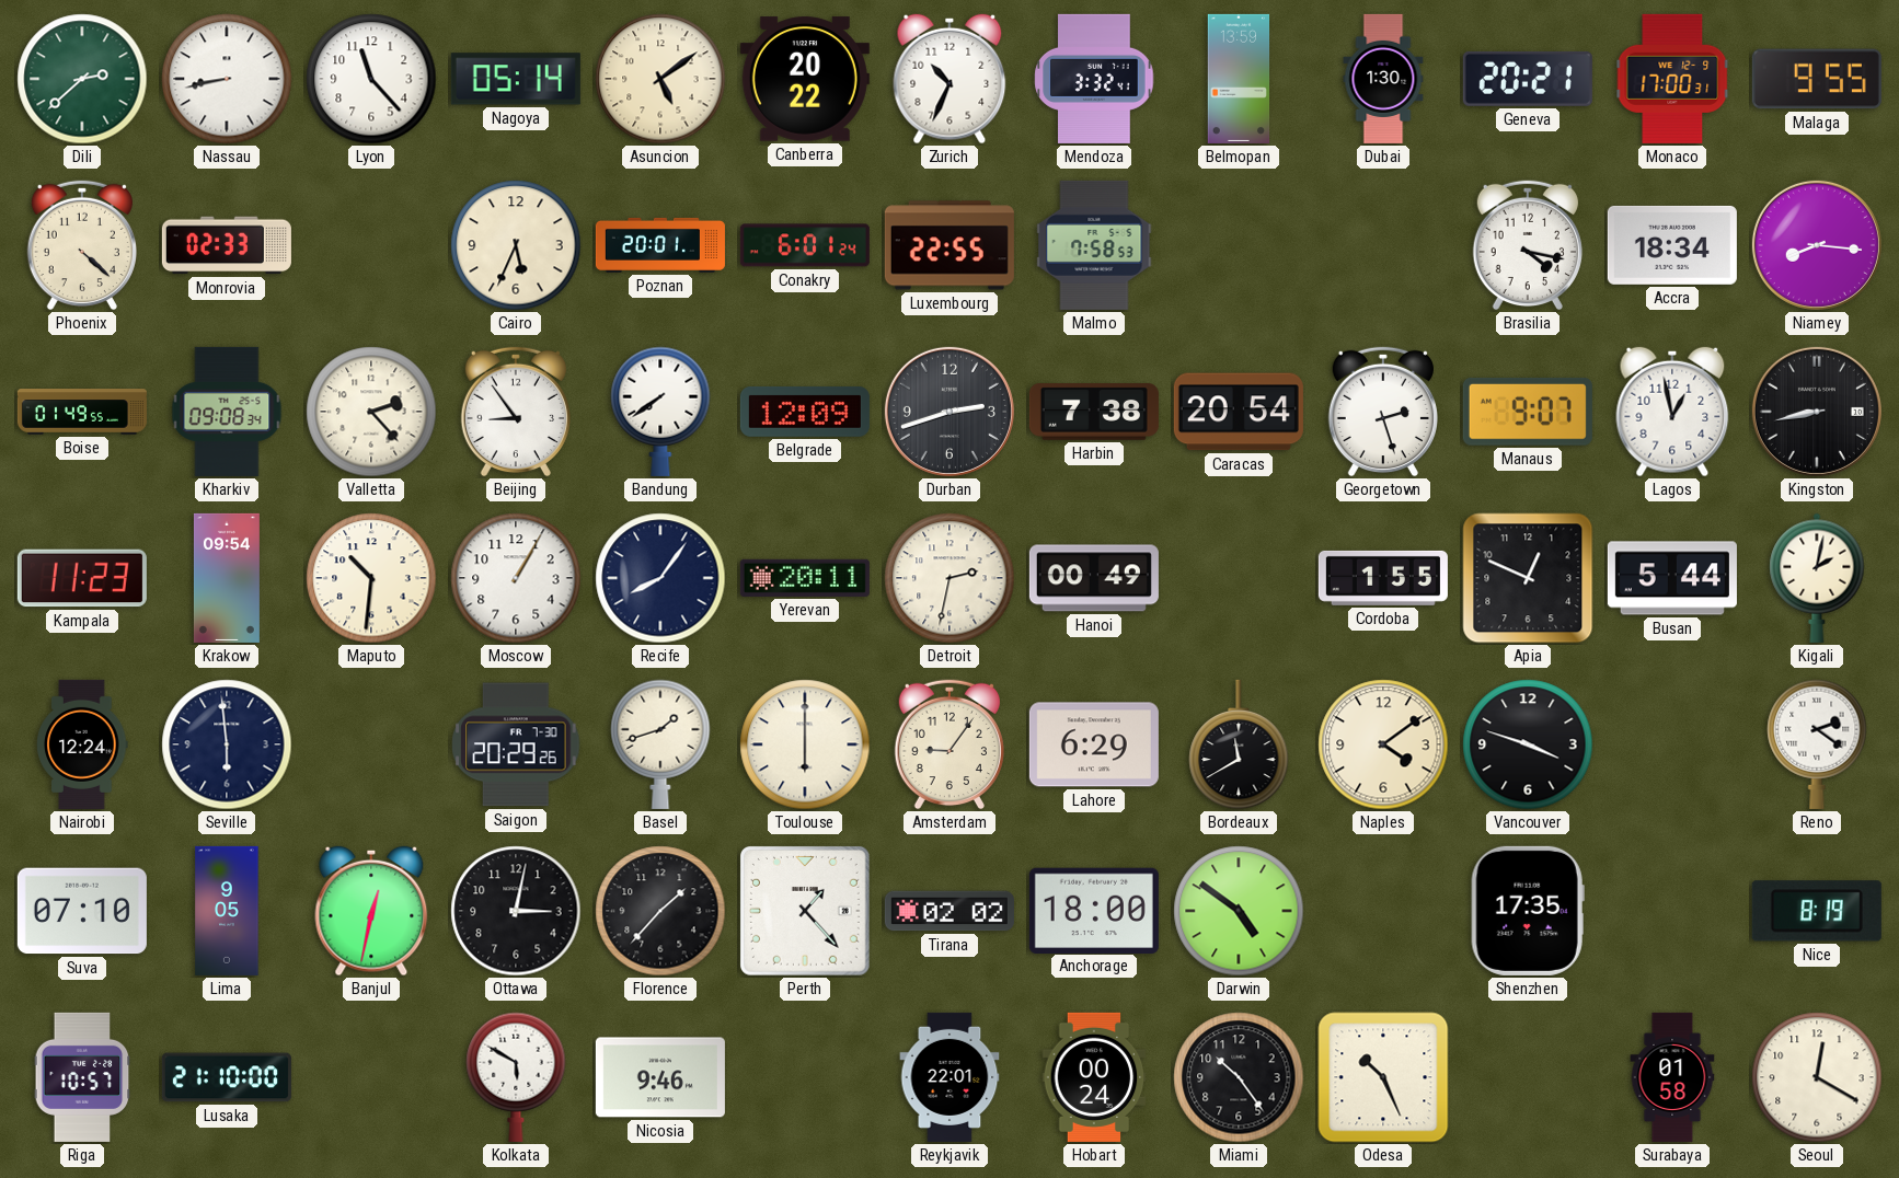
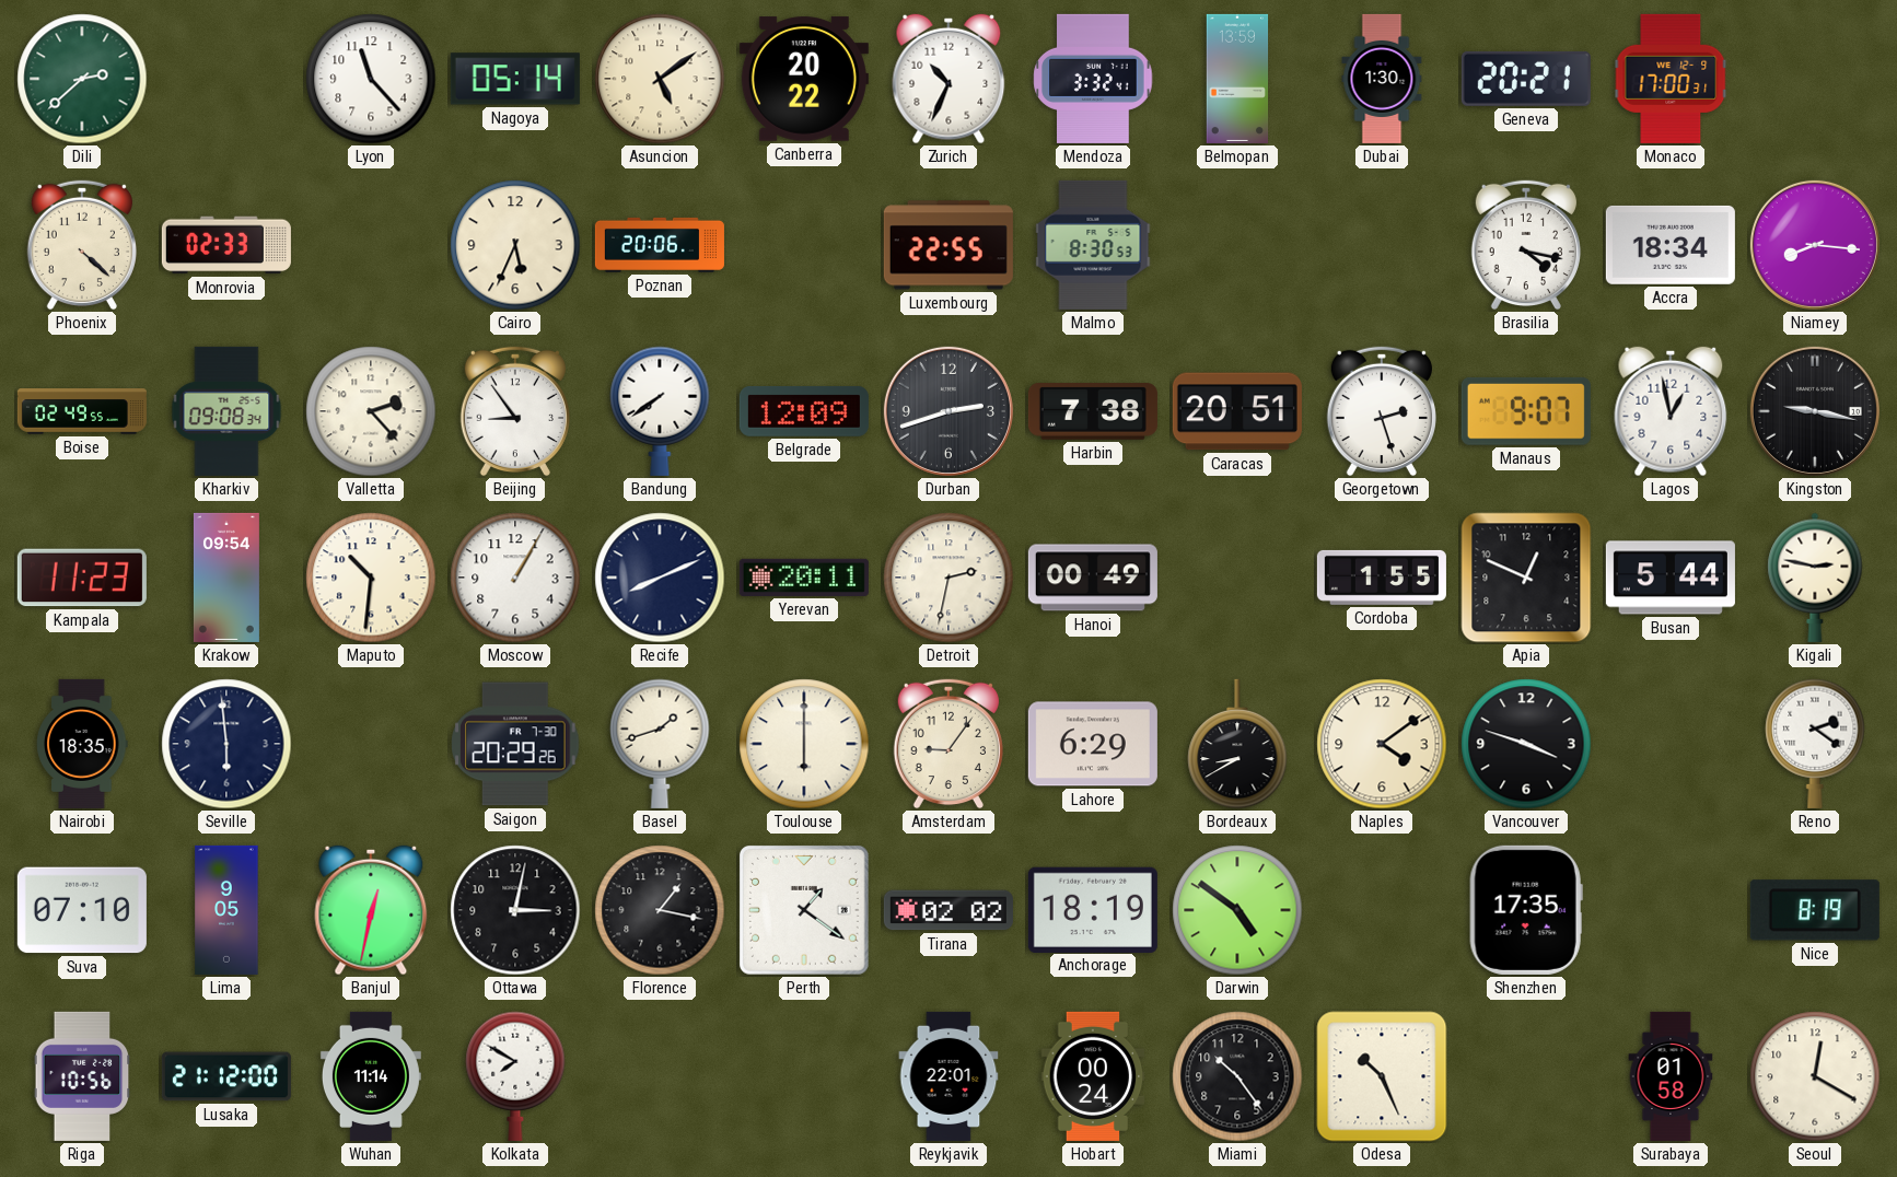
Nassau: 8:43 -> none (227, 79)
Malaga: 9:55 -> none (1817, 79)
Poznan: 20:01 -> 20:06 (660, 245)
Conakry: 6:01 -> none (805, 245)
Malmo: 7:58 -> 8:30 (1093, 245)
Boise: 01:49 -> 02:49 (82, 411)
Caracas: 20:54 -> 20:51 (1237, 411)
Kingston: 8:43 -> 9:17 (1815, 411)
Recife: 8:06 -> 8:11 (660, 578)
Kigali: 2:02 -> 2:47 (1815, 578)
Nairobi: 12:24 -> 18:35 (82, 744)
Bordeaux: 11:40 -> 8:40 (1237, 744)
Florence: 1:37 -> 1:17 (660, 910)
Perth: 1:23 -> 1:21 (804, 910)
Anchorage: 18:00 -> 18:19 (1093, 909)
Riga: 10:57 -> 10:56 (82, 1076)
Lusaka: 21:10 -> 21:12 (226, 1076)
Wuhan: none -> 11:14 (371, 1076)
Kolkata: 5:50 -> 7:50 (515, 1076)
Nicosia: 9:46 -> none (660, 1077)
